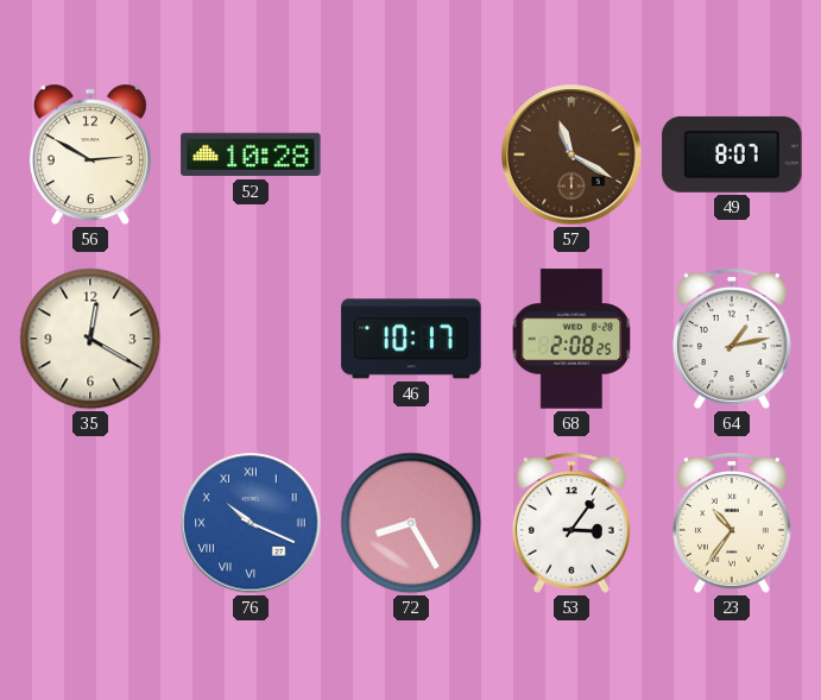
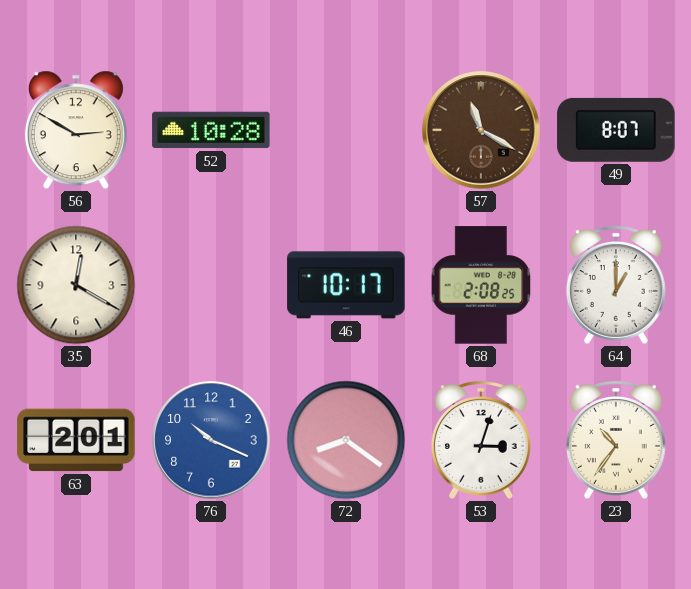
64: 1:13 -> 1:00 (616, 285)
63: none -> 2:01 (76, 440)
76 numerals: Roman -> Arabic (211, 440)
72: 8:25 -> 8:21 (346, 440)
53: 3:06 -> 3:03 (481, 440)
